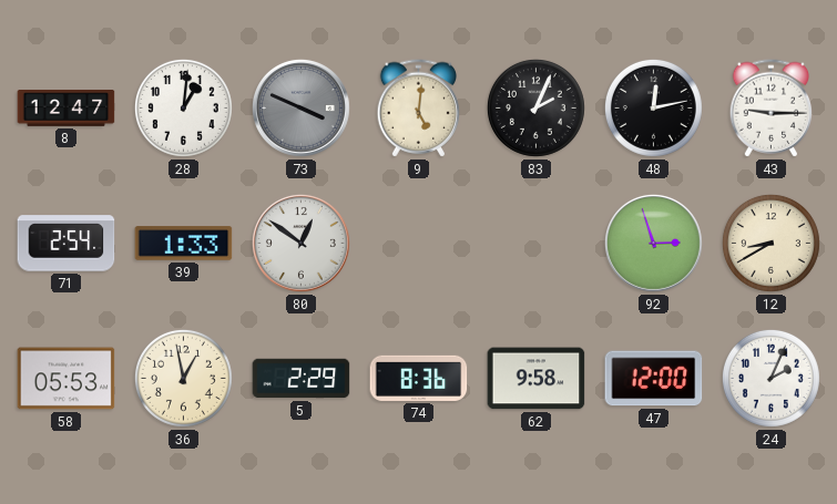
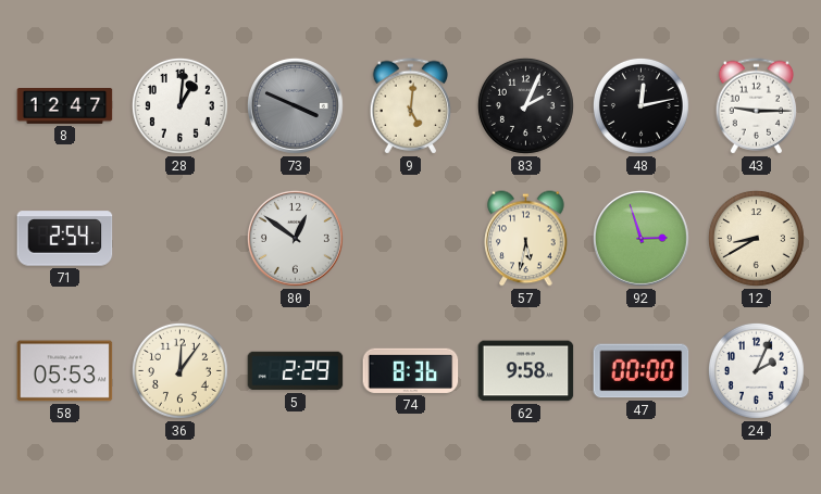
39: 1:33 -> none (184, 244)
57: none -> 5:32 (526, 239)
36: 12:58 -> 12:06 (179, 370)
47: 12:00 -> 00:00 (642, 371)
